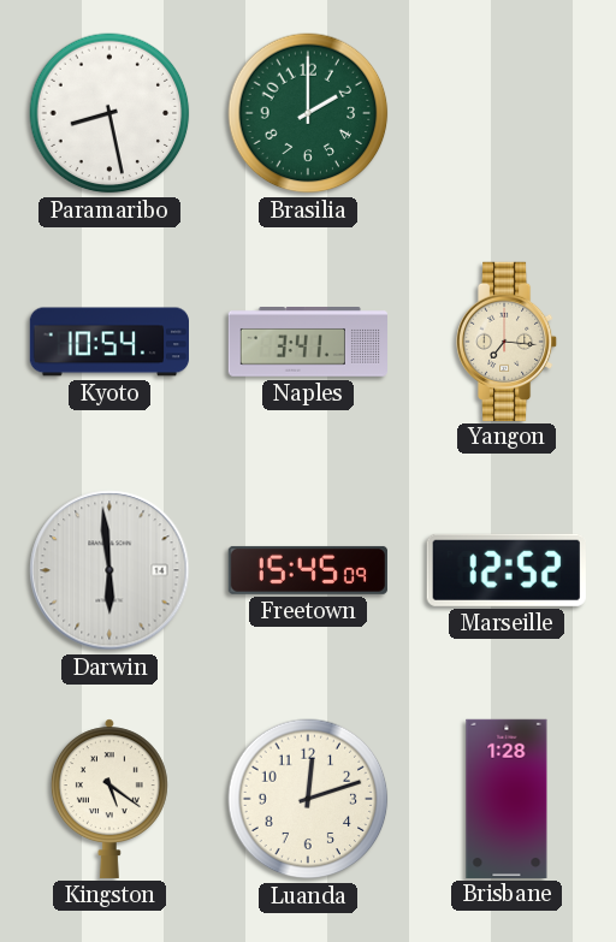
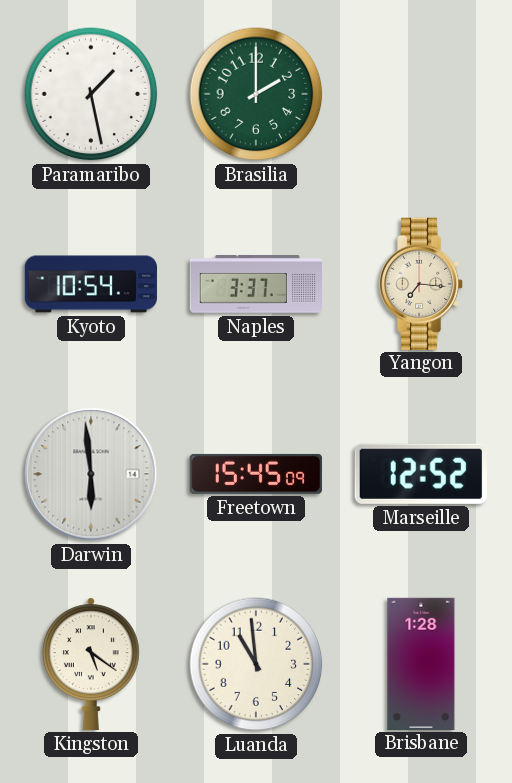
Paramaribo: 8:28 -> 1:28 (91, 94)
Naples: 3:41 -> 3:37 (255, 285)
Luanda: 12:12 -> 10:59 (256, 664)
